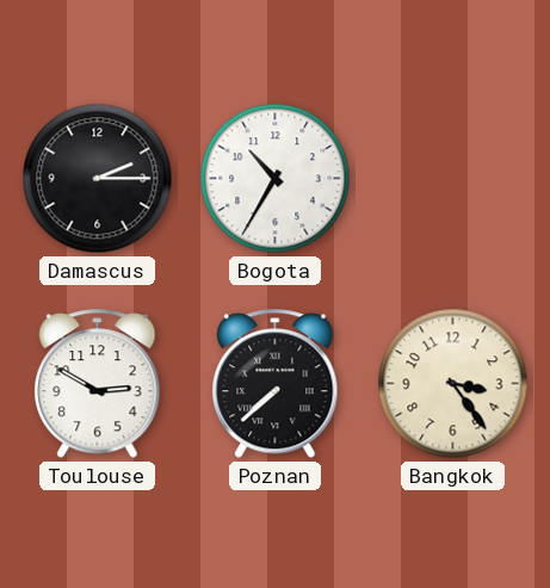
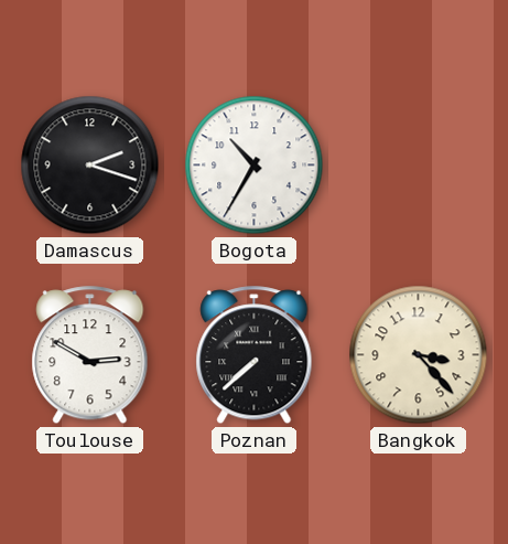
Damascus: 2:15 -> 2:18 (90, 166)
Bangkok: 3:24 -> 3:23 (419, 355)
